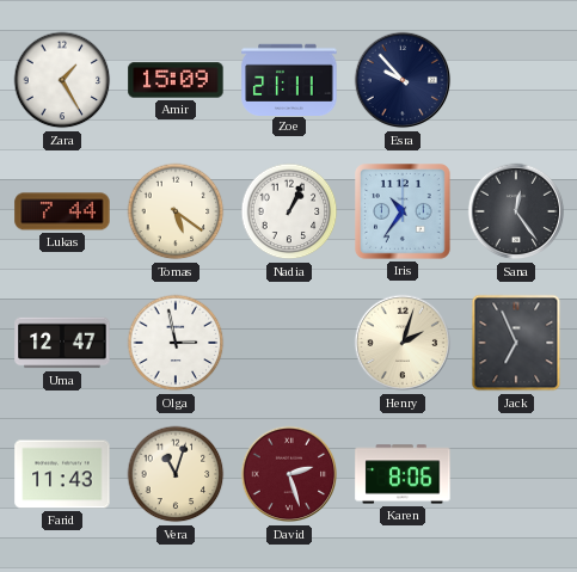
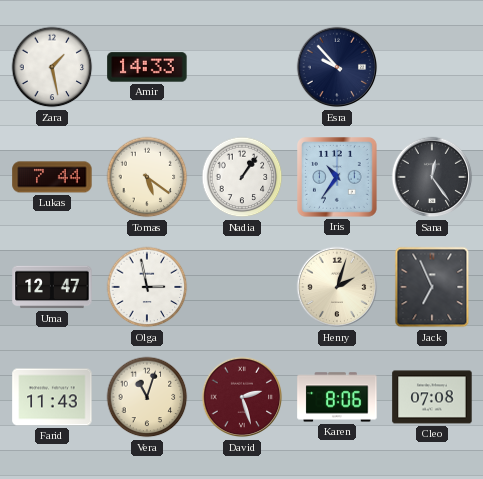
Zara: 1:25 -> 1:28 (52, 67)
Amir: 15:09 -> 14:33 (147, 67)
Zoe: 21:11 -> none (289, 79)
Nadia: 1:04 -> 1:06 (242, 177)
Cleo: none -> 07:08 (432, 397)
